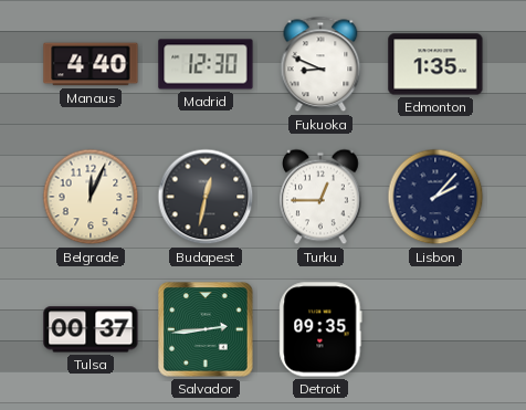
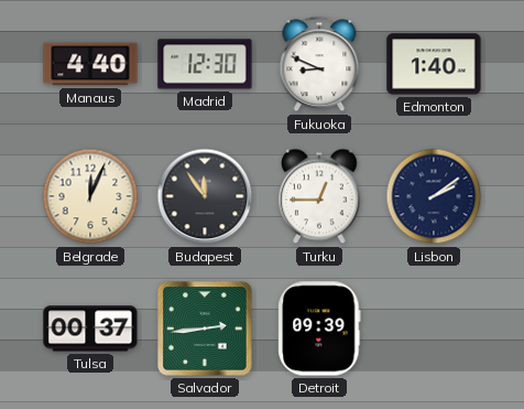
Edmonton: 1:35 -> 1:40 (434, 64)
Budapest: 12:32 -> 11:54 (205, 196)
Lisbon: 2:07 -> 2:09 (434, 196)
Detroit: 09:35 -> 09:39 (319, 329)
